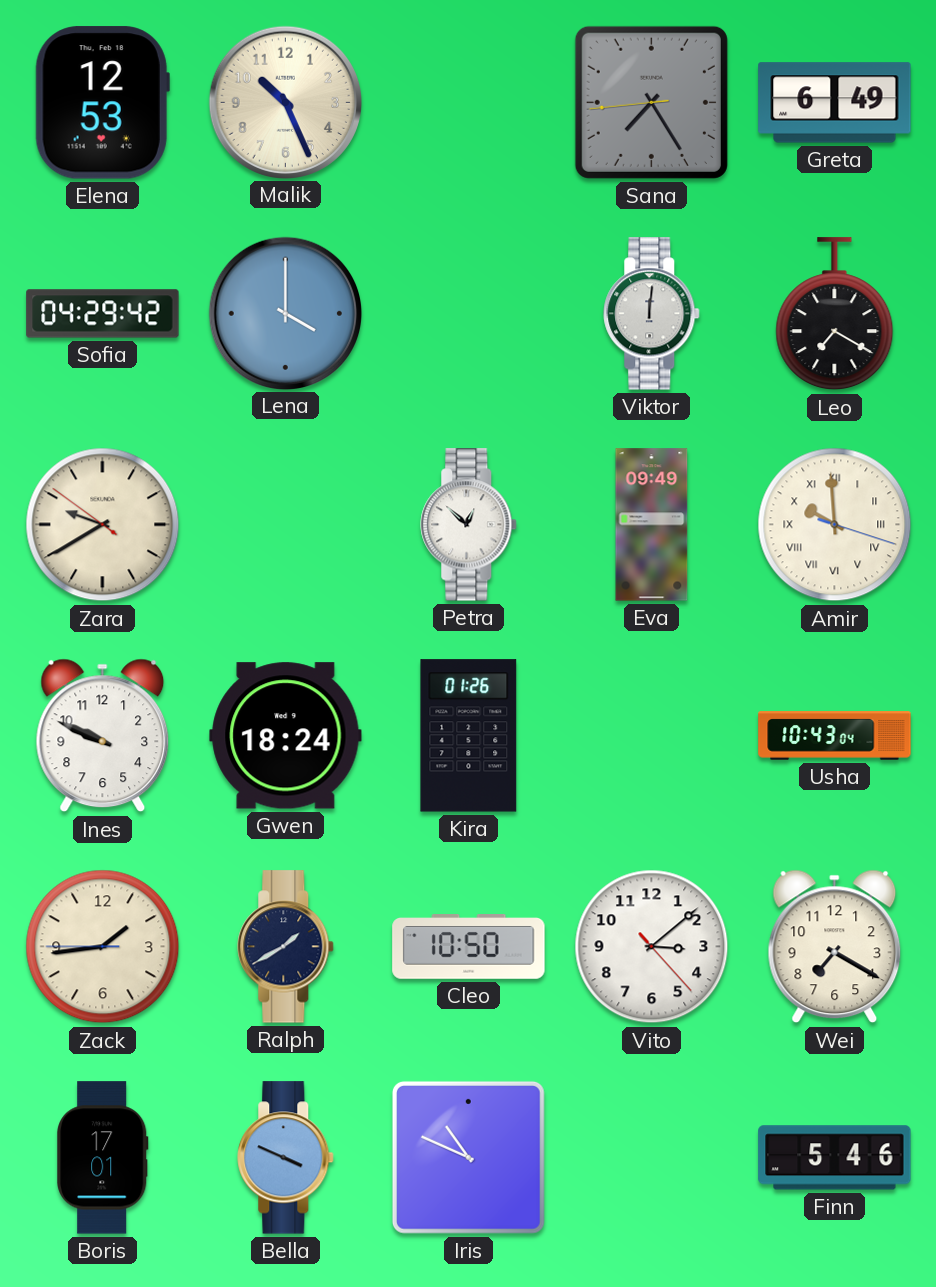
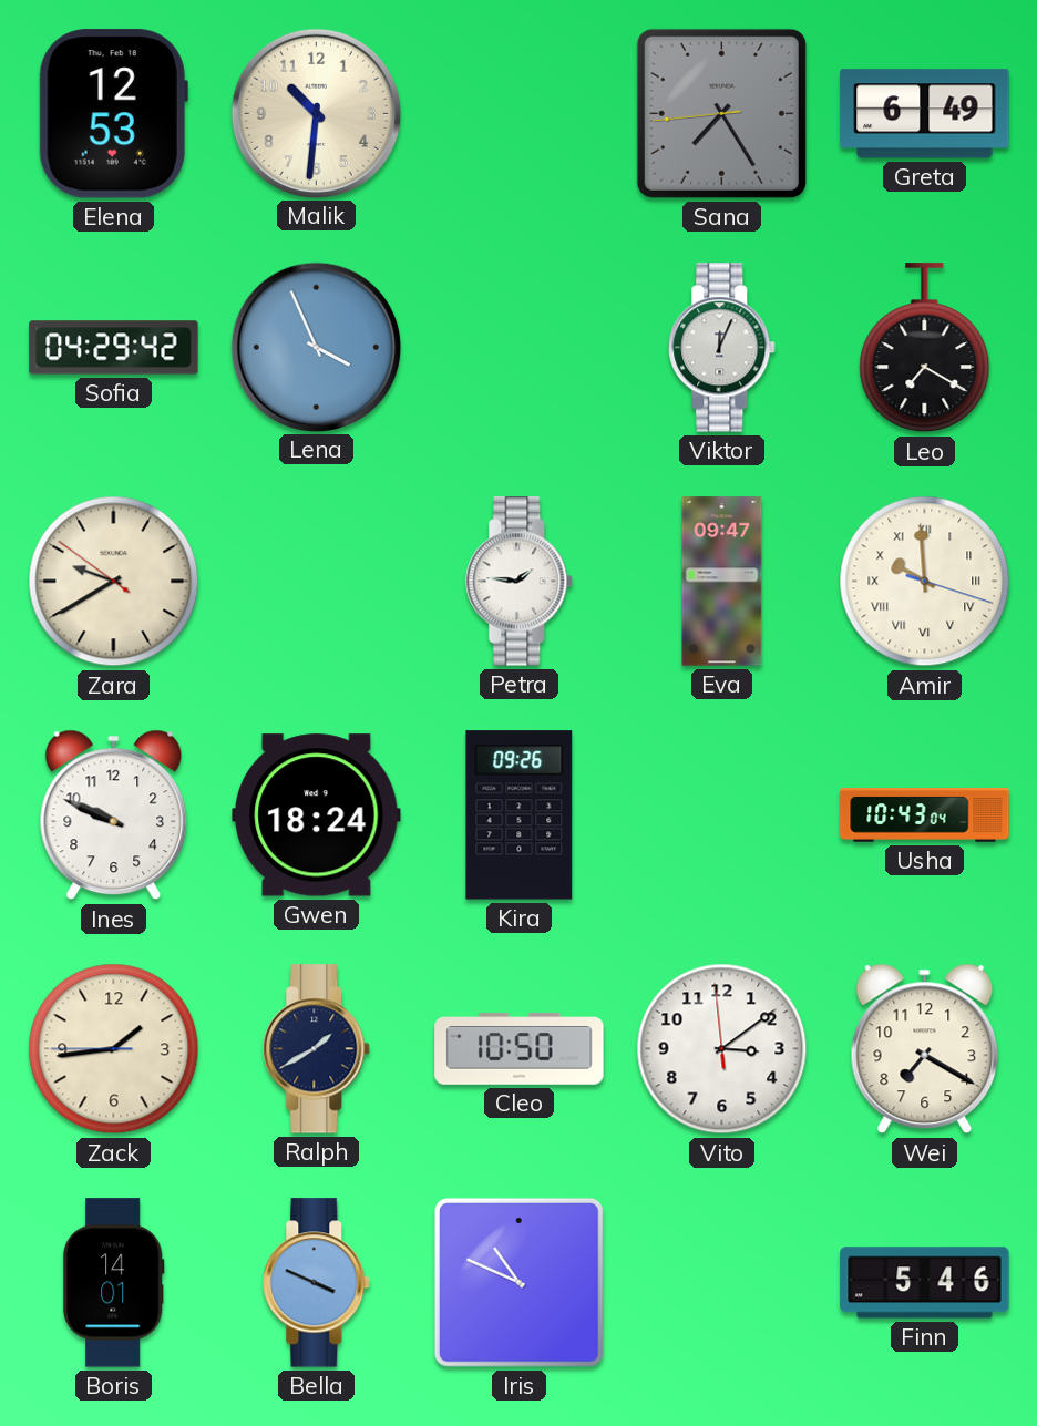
Malik: 10:26 -> 10:31 (316, 113)
Lena: 4:00 -> 3:56 (316, 347)
Viktor: 12:01 -> 12:04 (722, 348)
Petra: 12:52 -> 1:46 (520, 582)
Eva: 09:49 -> 09:47 (722, 582)
Kira: 01:26 -> 09:26 (520, 815)
Vito: 3:08:23 -> 3:08:59 (722, 1049)
Boris: 17:01 -> 14:01 (114, 1283)
